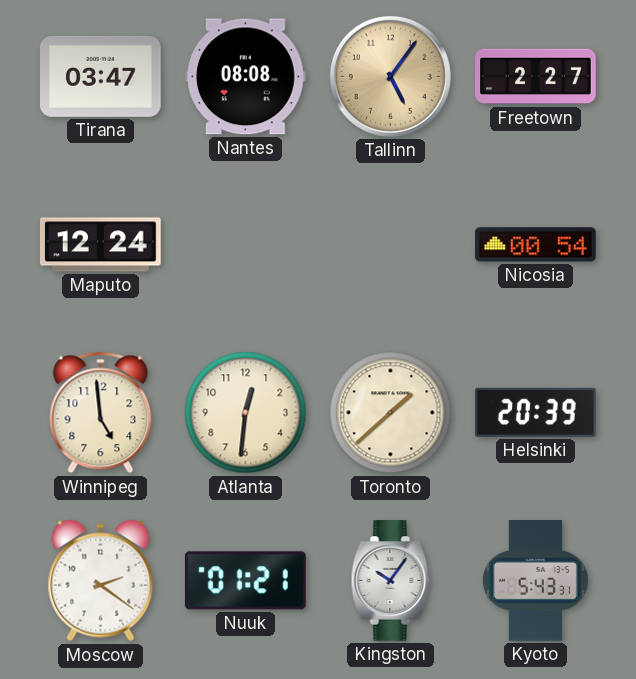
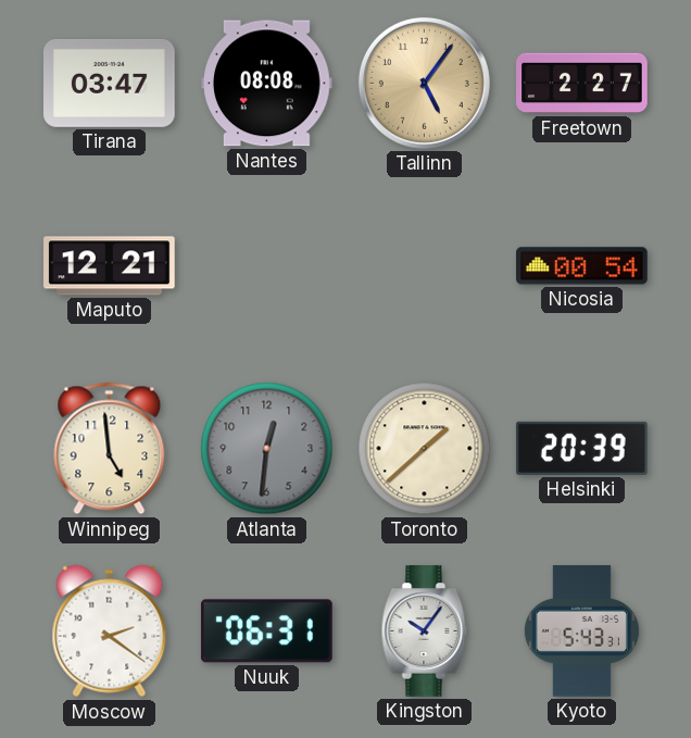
Maputo: 12:24 -> 12:21 (110, 266)
Atlanta dial: cream -> grey (267, 449)
Nuuk: 01:21 -> 06:31 (266, 631)
